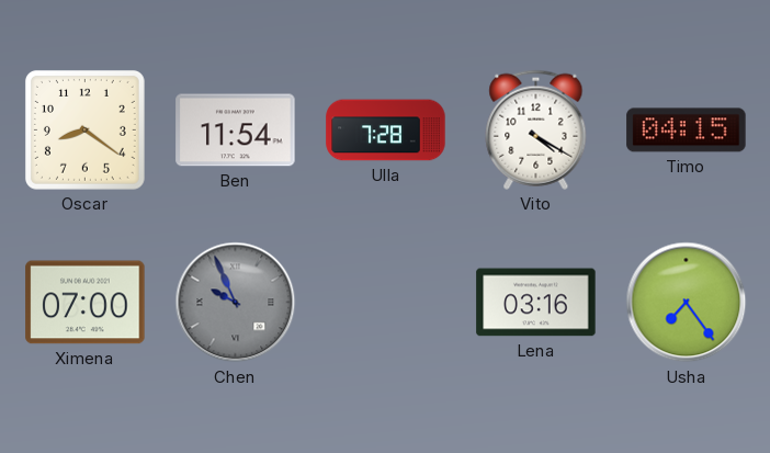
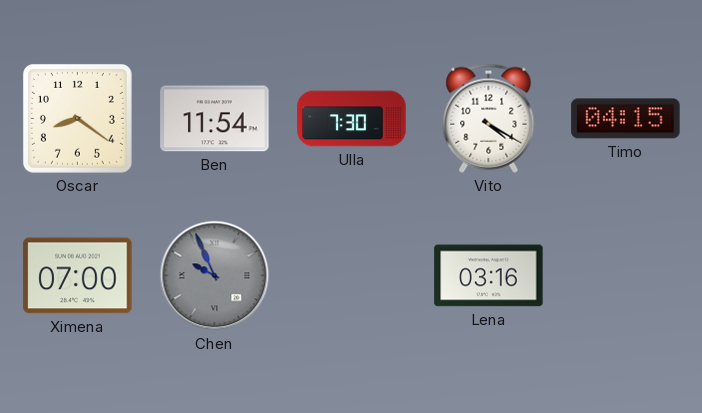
Ulla: 7:28 -> 7:30 (352, 119)
Usha: 7:24 -> none (687, 303)
